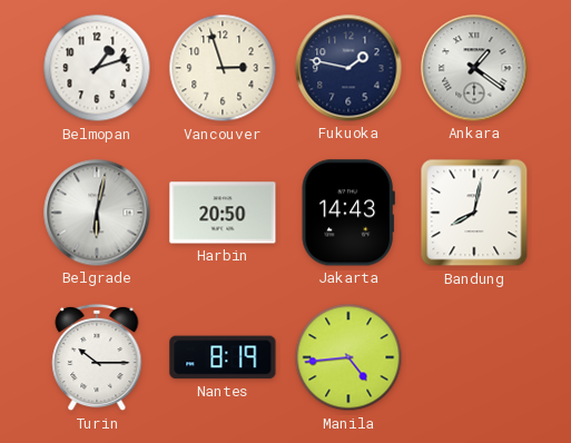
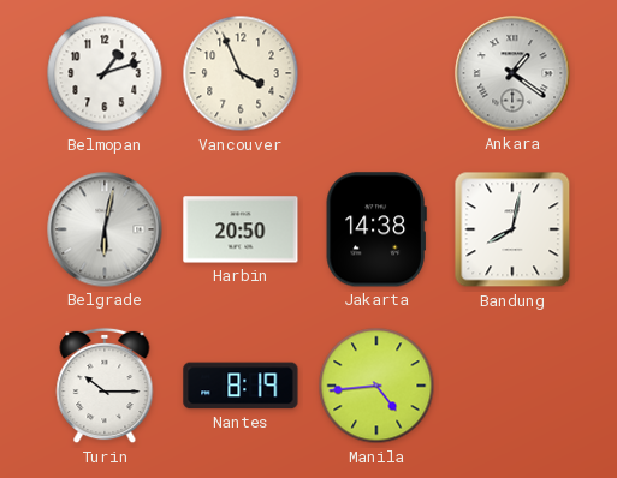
Vancouver: 2:57 -> 3:56 (241, 73)
Fukuoka: 1:47 -> none (348, 68)
Jakarta: 14:43 -> 14:38 (376, 229)
